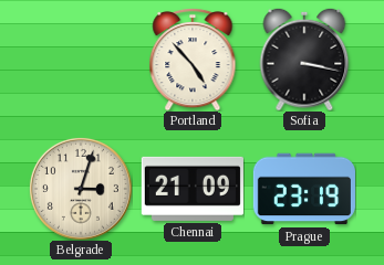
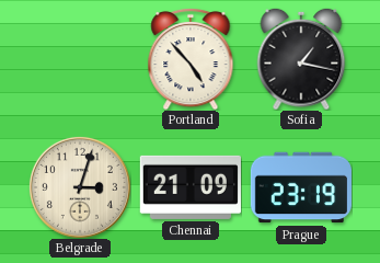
Sofia: 3:17 -> 1:17 (301, 59)
